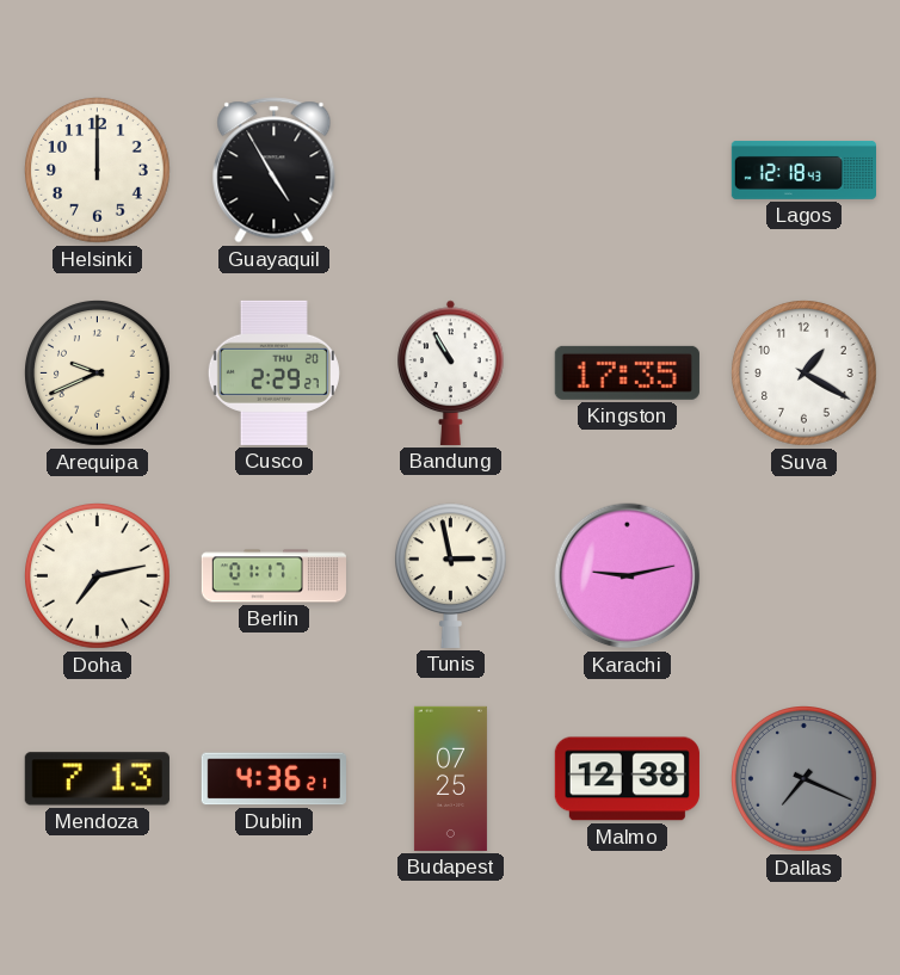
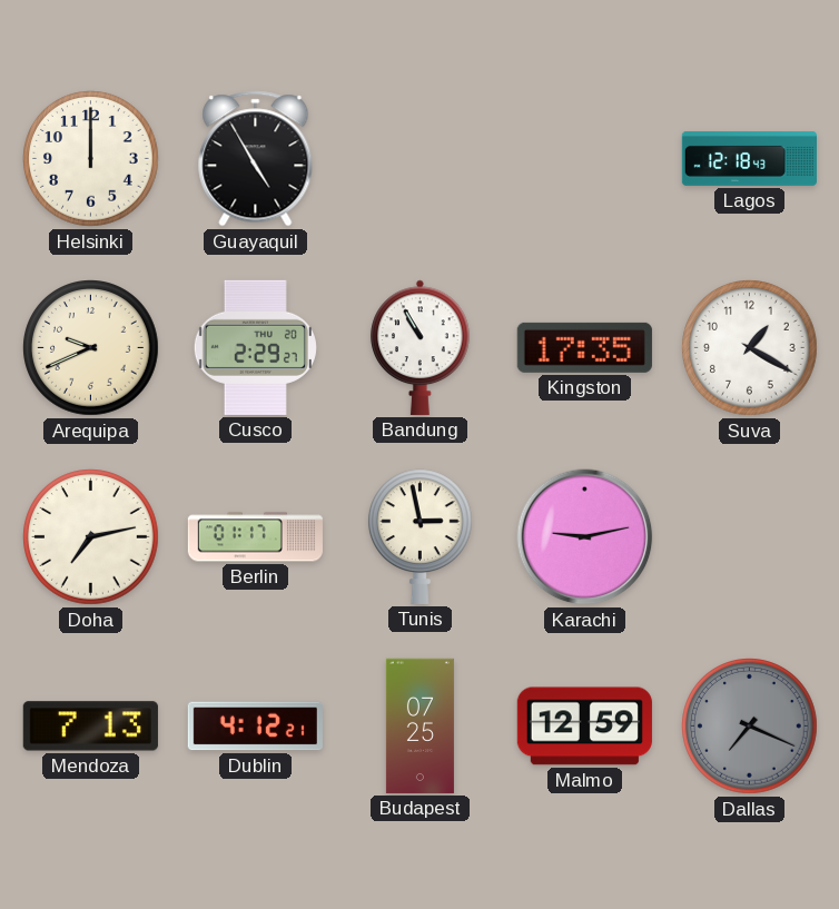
Dublin: 4:36 -> 4:12 (255, 727)
Malmo: 12:38 -> 12:59 (584, 727)
